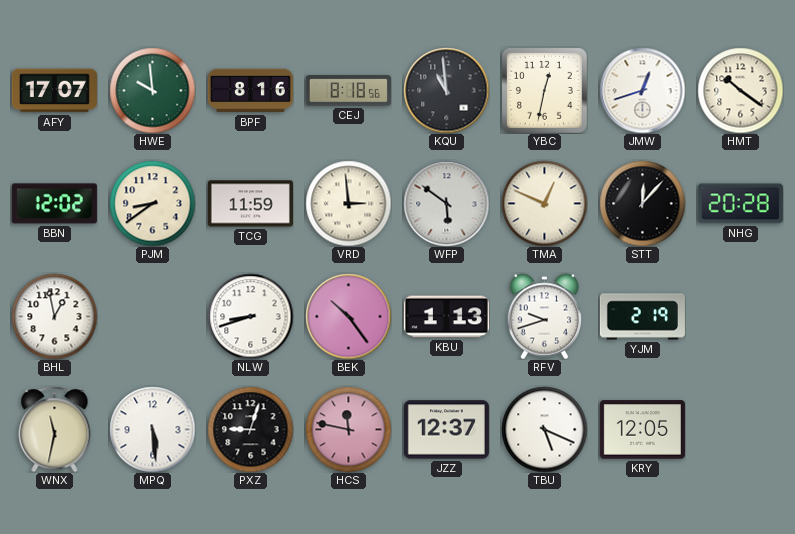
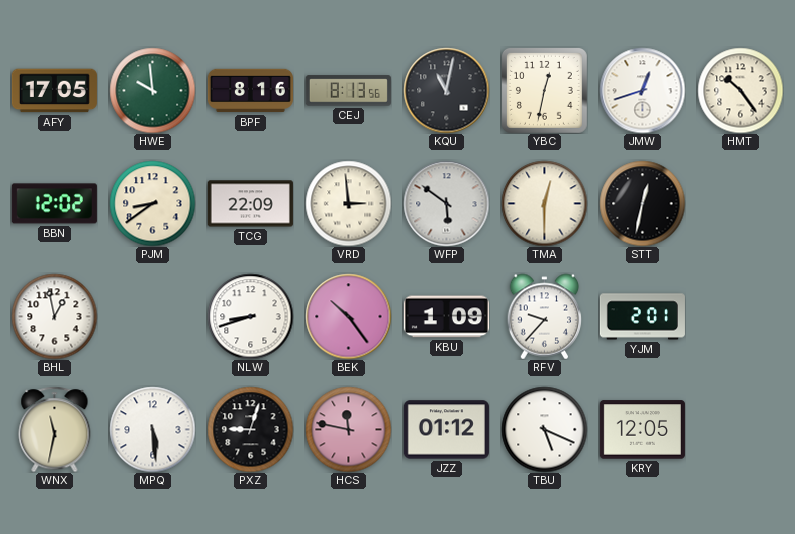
AFY: 17:07 -> 17:05 (54, 91)
CEJ: 8:18 -> 8:13 (348, 91)
KQU: 10:59 -> 11:02 (446, 90)
HMT: 10:21 -> 10:24 (740, 90)
TCG: 11:59 -> 22:09 (250, 204)
TMA: 12:49 -> 12:30 (544, 203)
STT: 12:07 -> 12:32 (642, 203)
NHG: 20:28 -> none (740, 204)
KBU: 1:13 -> 1:09 (446, 317)
RFV: 9:42 -> 9:37 (545, 316)
YJM: 2:19 -> 2:01 (642, 317)
JZZ: 12:37 -> 01:12 (446, 430)
